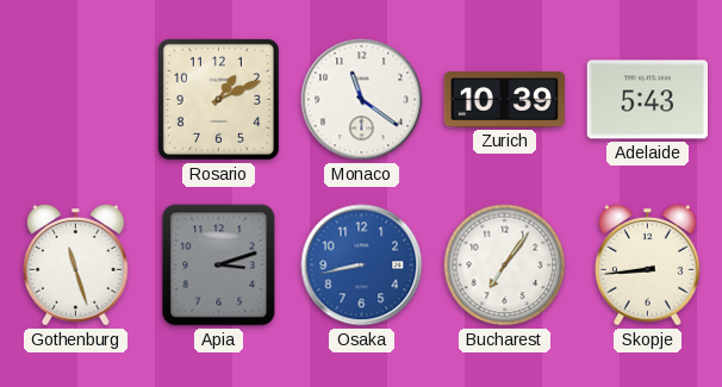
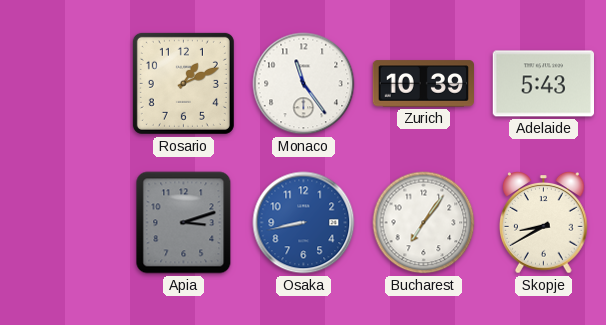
Monaco: 11:21 -> 11:24 (304, 84)
Gothenburg: 11:27 -> none (76, 266)
Skopje: 8:44 -> 8:40 (544, 223)
